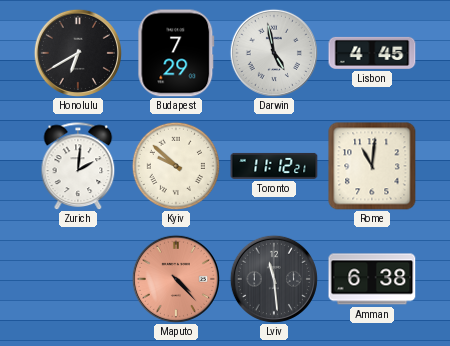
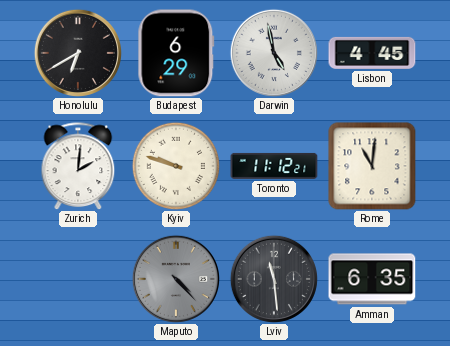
Budapest: 7:29 -> 6:29 (176, 53)
Kyiv: 9:52 -> 9:48 (175, 165)
Maputo dial: salmon -> grey (176, 279)
Amman: 6:38 -> 6:35 (372, 279)
